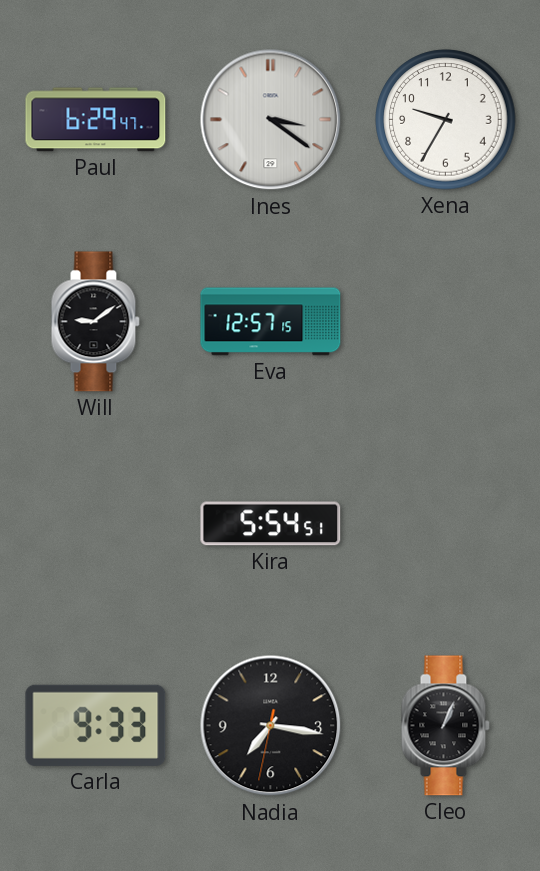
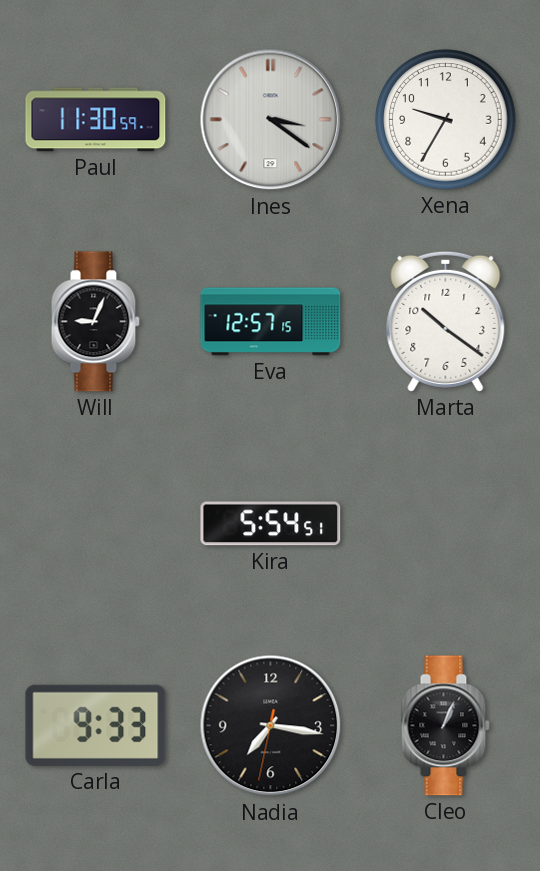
Paul: 6:29 -> 11:30 (96, 120)
Will: 9:09 -> 9:04 (95, 322)
Marta: none -> 10:21 (446, 321)
